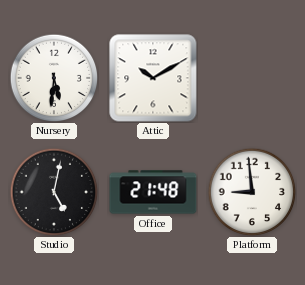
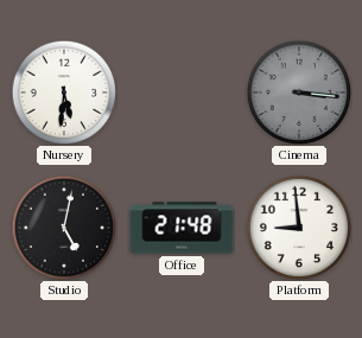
Attic: 10:10 -> none (153, 78)
Cinema: none -> 3:16 (299, 93)
